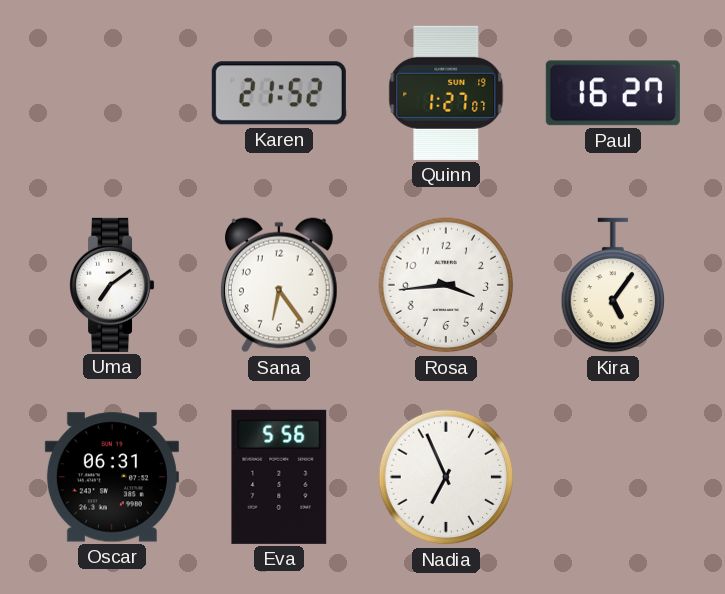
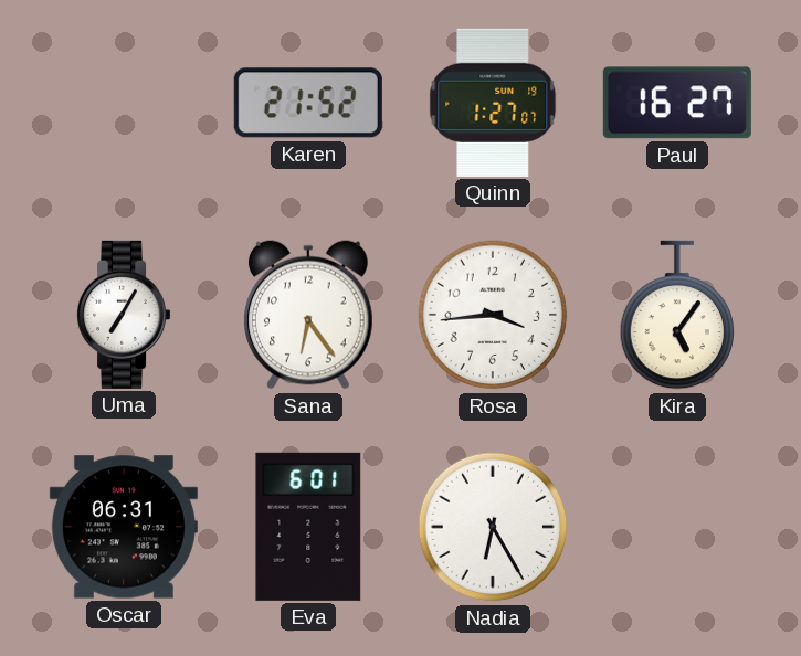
Uma: 7:09 -> 7:05 (125, 315)
Eva: 5:56 -> 6:01 (308, 527)
Nadia: 6:56 -> 6:25 (493, 527)
